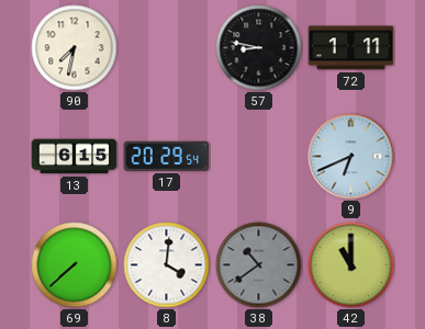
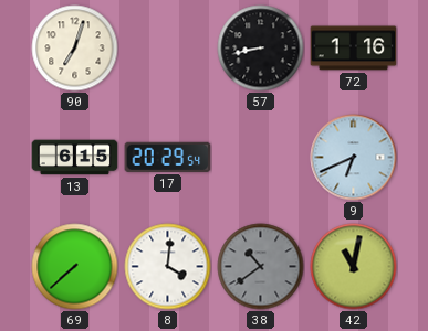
90: 7:32 -> 7:03 (75, 49)
57: 8:47 -> 8:43 (261, 49)
72: 1:11 -> 1:16 (354, 49)
42: 11:00 -> 11:02 (354, 267)
